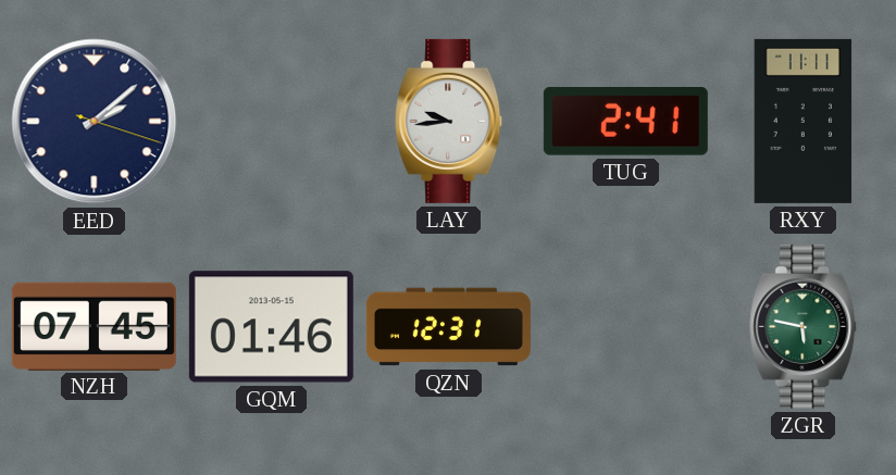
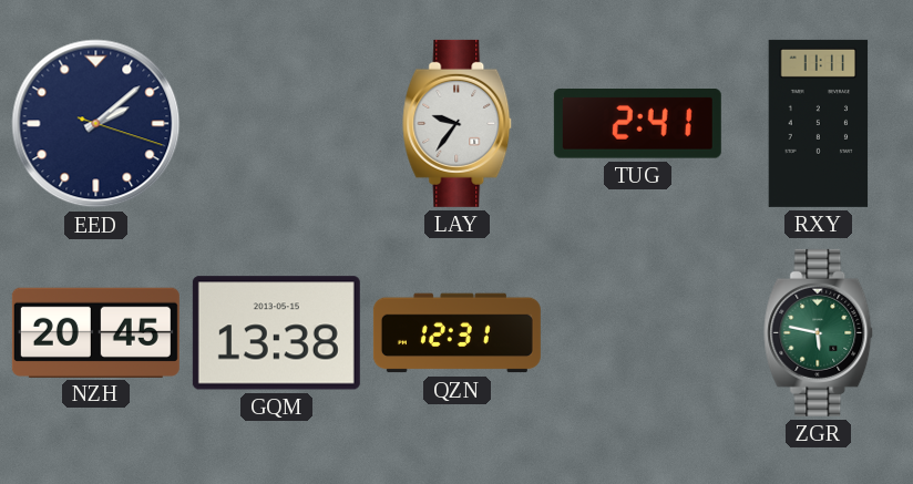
LAY: 9:44 -> 9:36 (458, 123)
NZH: 07:45 -> 20:45 (95, 332)
GQM: 01:46 -> 13:38 (276, 333)
